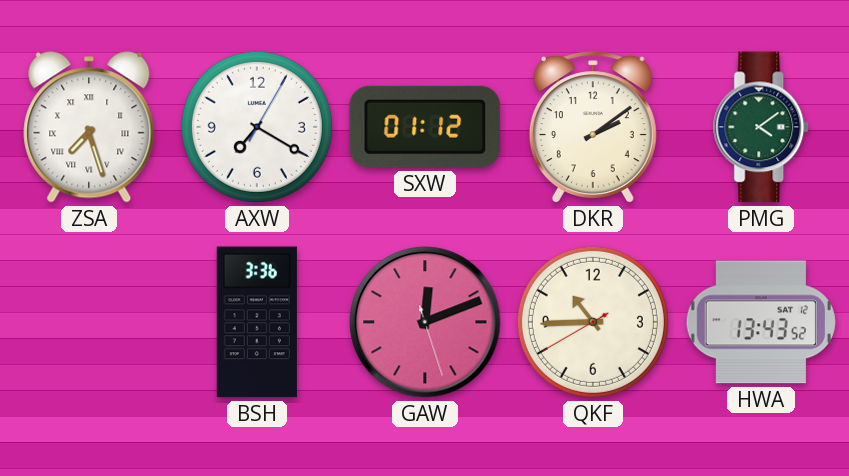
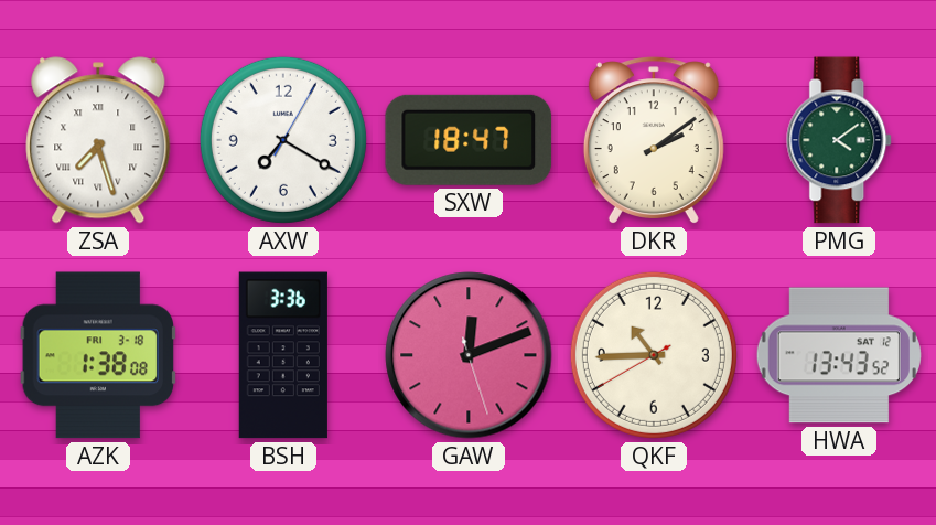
SXW: 01:12 -> 18:47 (469, 140)
AZK: none -> 1:38 (97, 355)
